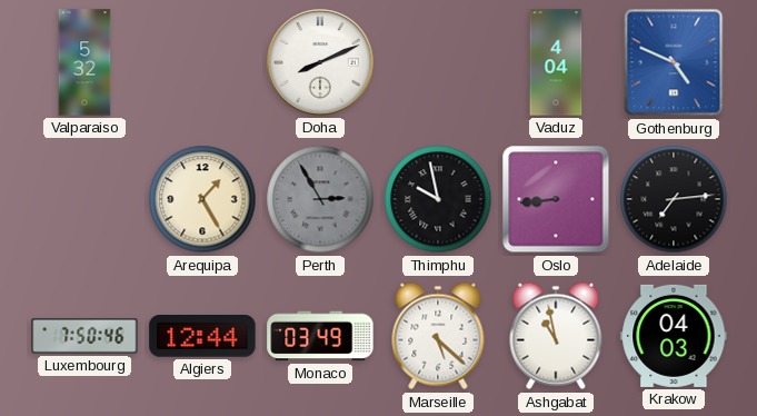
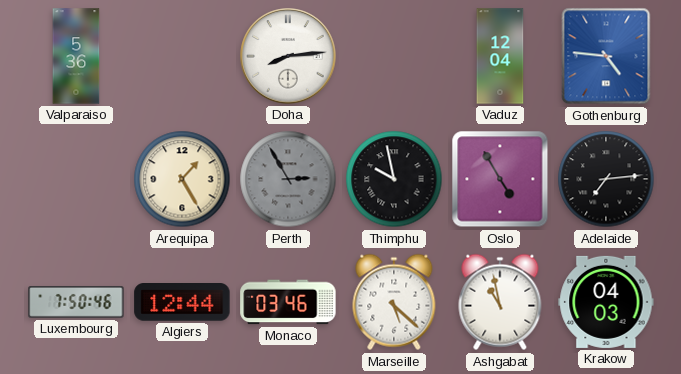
Valparaiso: 5:32 -> 5:36 (76, 56)
Doha: 8:11 -> 8:14 (288, 56)
Vaduz: 4:04 -> 12:04 (500, 56)
Gothenburg: 4:49 -> 4:46 (606, 56)
Oslo: 8:44 -> 4:55 (500, 179)
Monaco: 03:49 -> 03:46 (288, 302)
